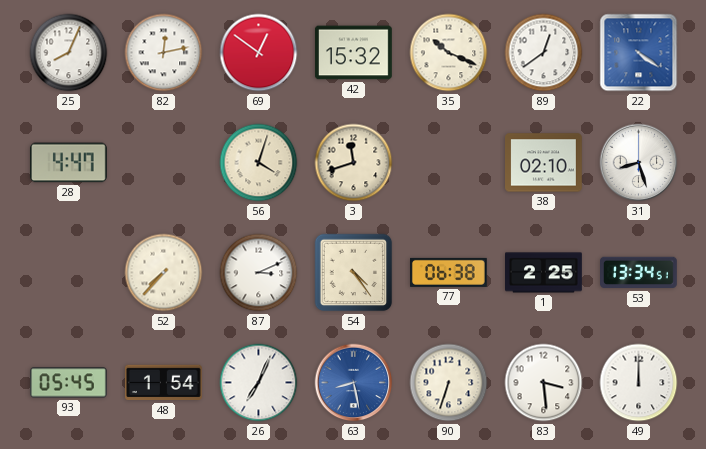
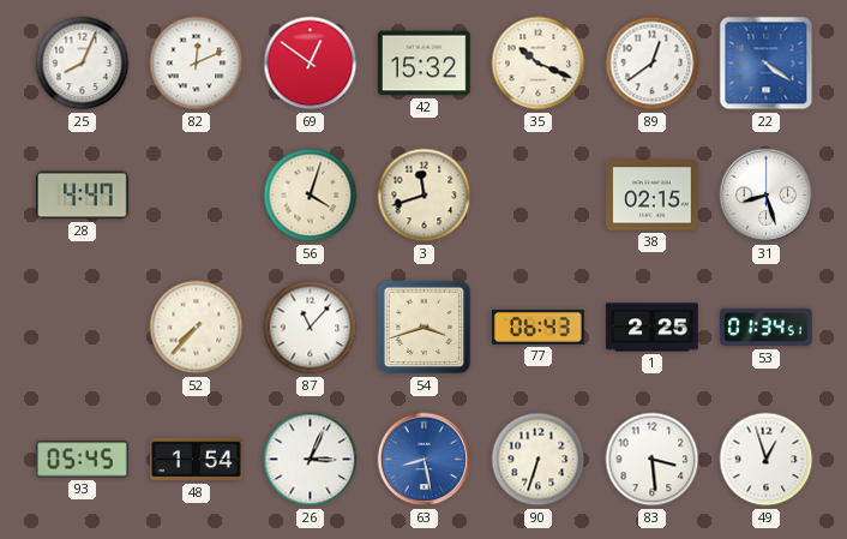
82: 12:13 -> 12:11 (197, 64)
38: 02:10 -> 02:15 (653, 196)
87: 3:11 -> 11:07 (311, 328)
54: 4:24 -> 3:42 (425, 328)
77: 06:38 -> 06:43 (539, 327)
53: 13:34 -> 01:34 (767, 328)
26: 7:04 -> 3:04 (311, 460)
49: 12:00 -> 12:57 (767, 460)
